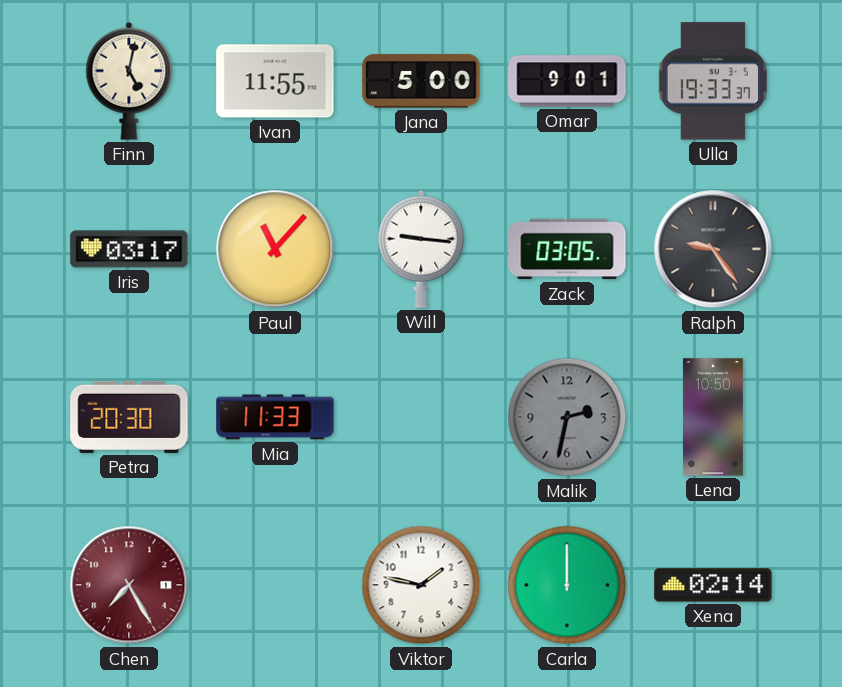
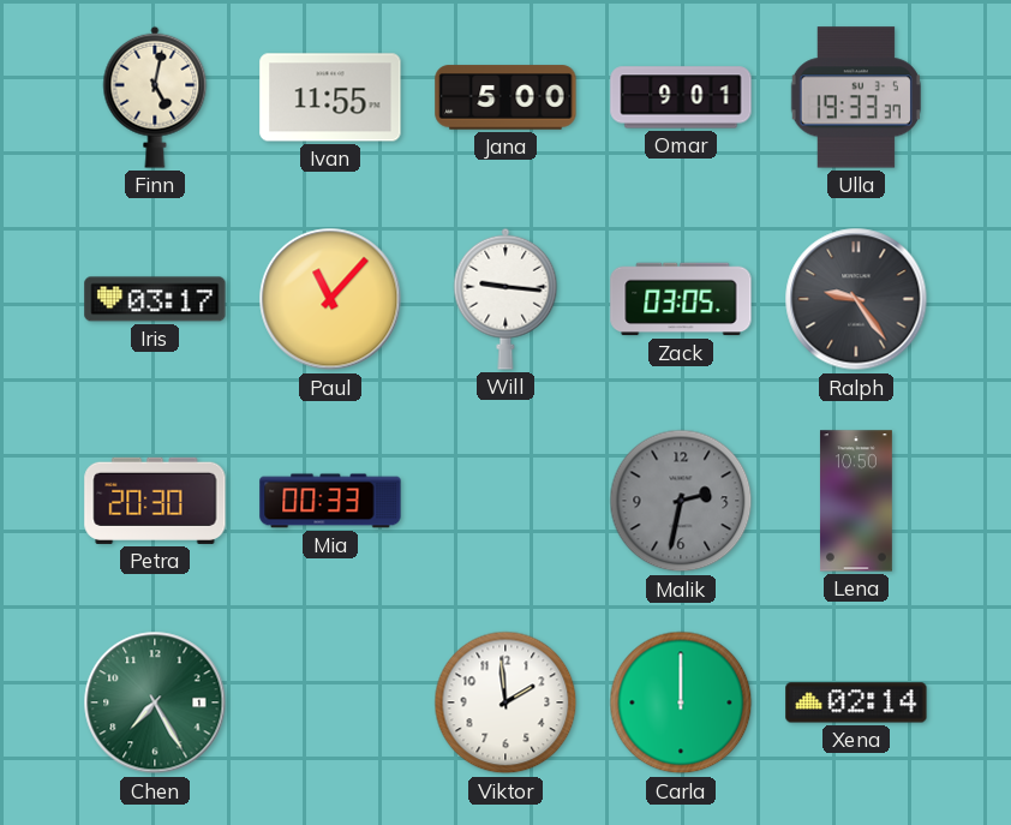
Mia: 11:33 -> 00:33 (330, 501)
Chen dial: burgundy -> green (155, 703)
Viktor: 1:47 -> 1:59 (505, 703)
